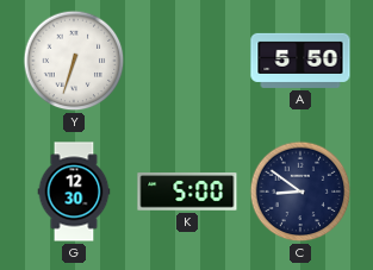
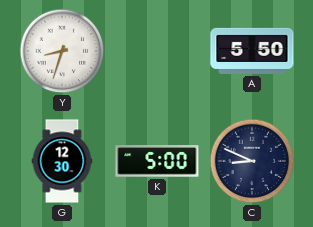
Y: 6:33 -> 8:33 (62, 51)
C: 8:51 -> 8:49 (252, 161)
